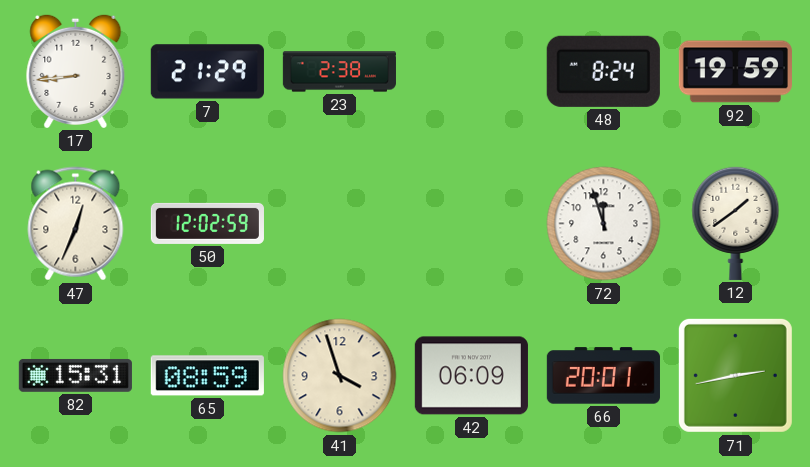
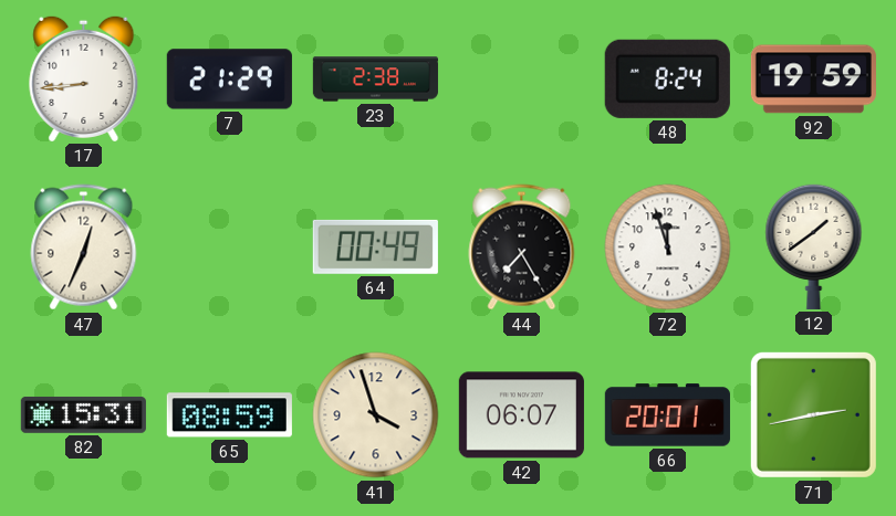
50: 12:02 -> none (207, 223)
64: none -> 00:49 (375, 246)
44: none -> 7:25 (522, 248)
42: 06:09 -> 06:07 (521, 415)
